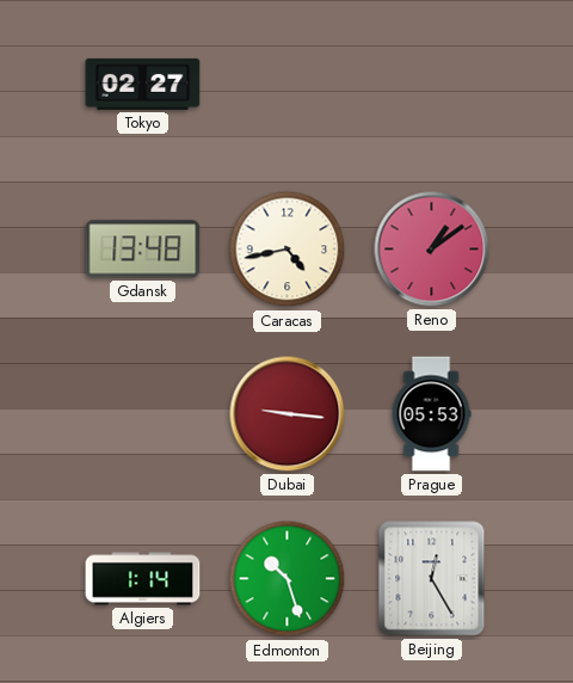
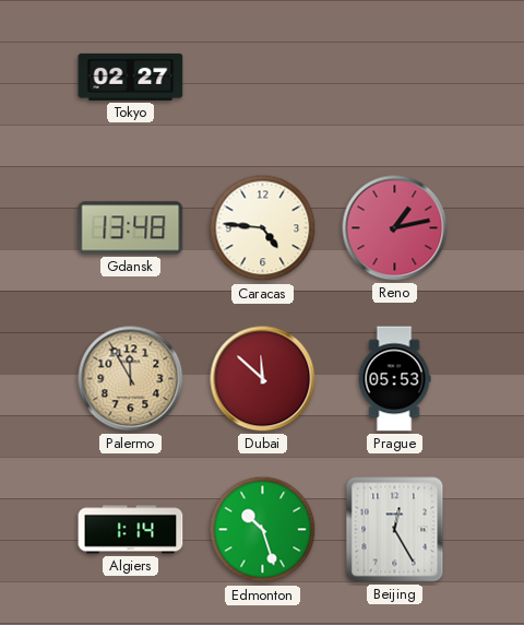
Caracas: 4:43 -> 4:46 (263, 228)
Reno: 1:09 -> 1:13 (395, 228)
Palermo: none -> 11:55 (131, 379)
Dubai: 9:16 -> 11:52 (263, 379)
